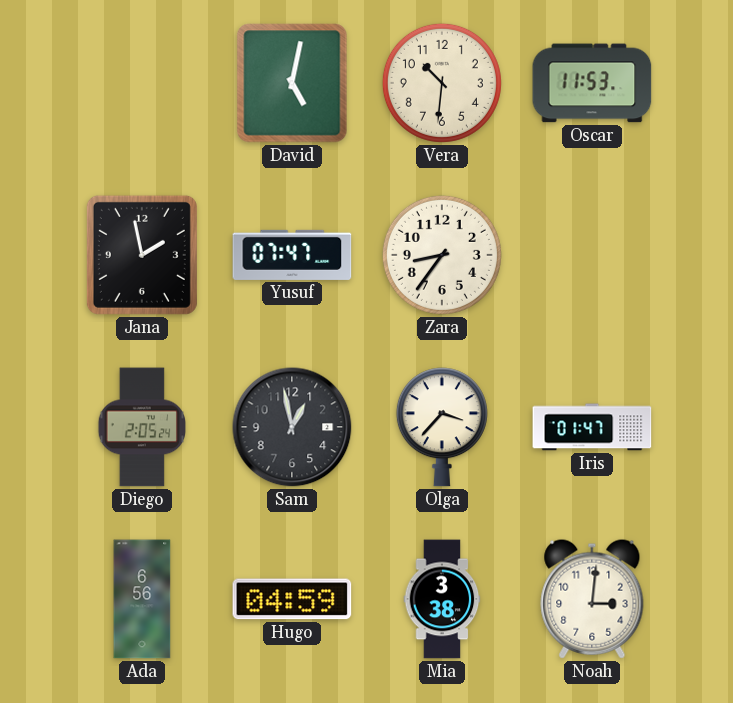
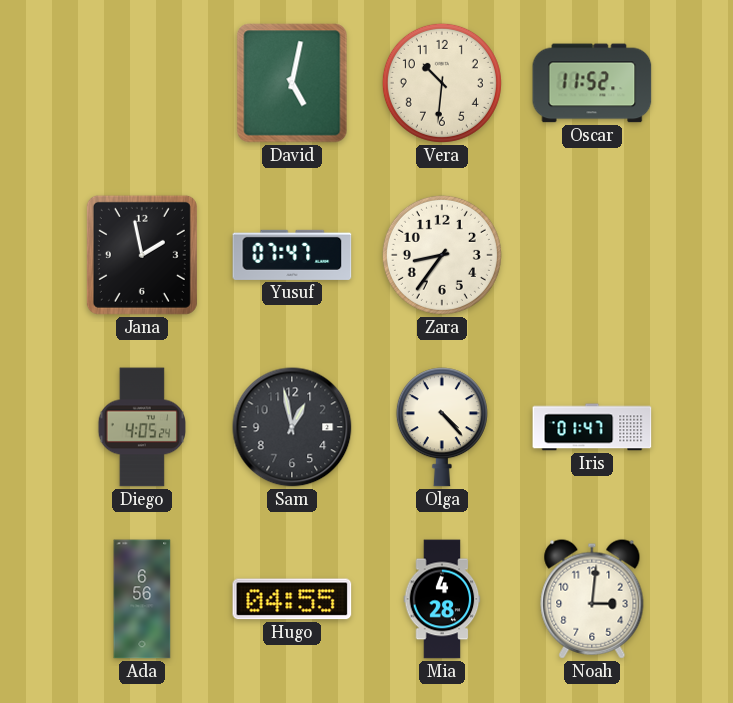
Oscar: 11:53 -> 11:52 (592, 83)
Diego: 2:05 -> 4:05 (141, 427)
Olga: 3:37 -> 4:23 (442, 427)
Hugo: 04:59 -> 04:55 (292, 599)
Mia: 3:38 -> 4:28 (442, 599)
